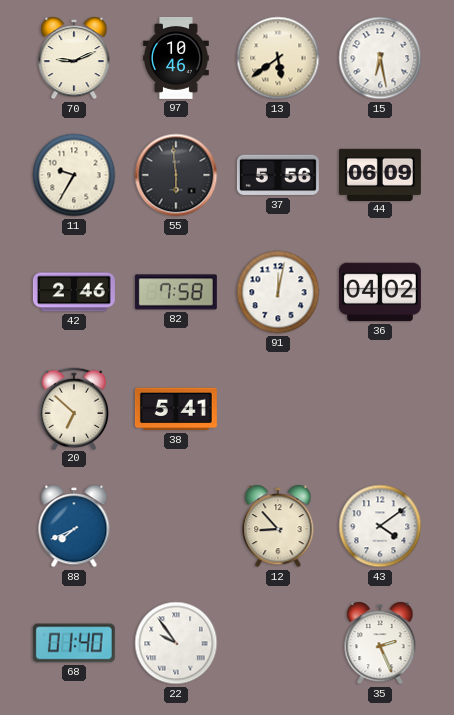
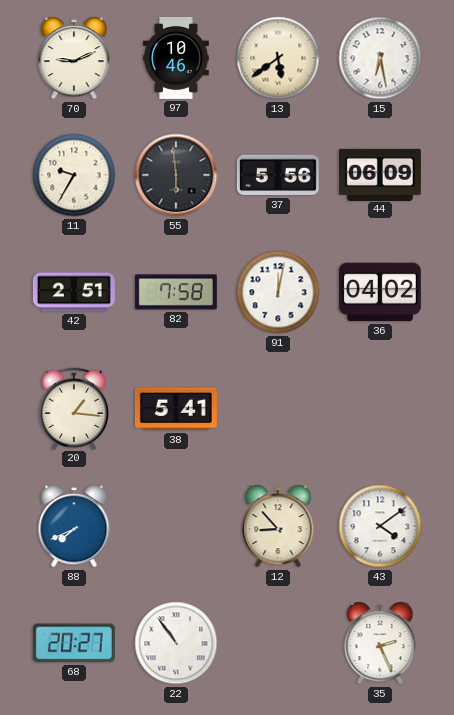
42: 2:46 -> 2:51 (74, 292)
20: 6:52 -> 1:16 (74, 408)
68: 01:40 -> 20:27 (74, 643)
22: 9:54 -> 10:54 (176, 643)
